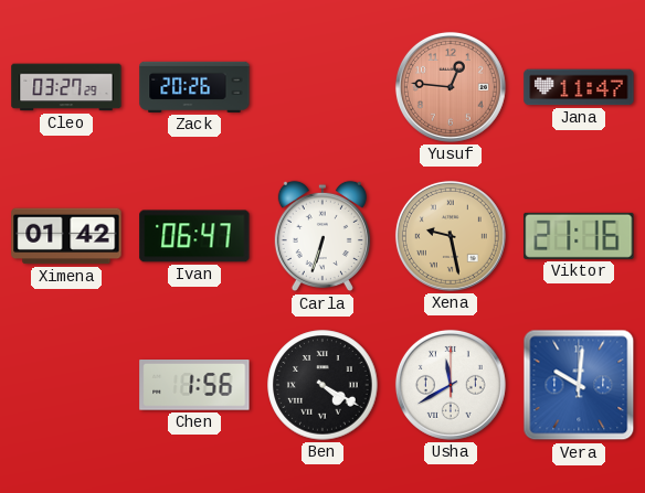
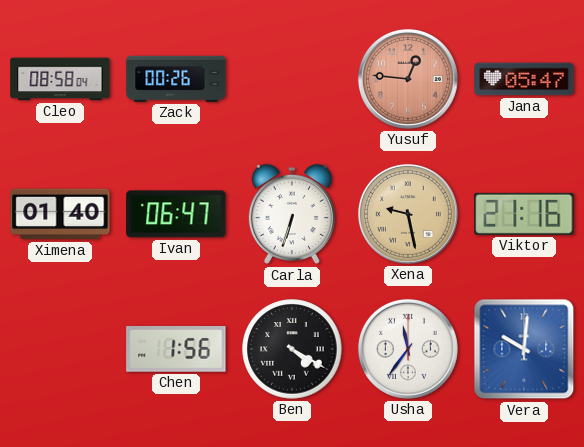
Cleo: 03:27 -> 08:58 (60, 79)
Zack: 20:26 -> 00:26 (176, 79)
Jana: 11:47 -> 05:47 (524, 79)
Ximena: 01:42 -> 01:40 (60, 214)
Usha: 11:40 -> 11:36 (408, 349)
